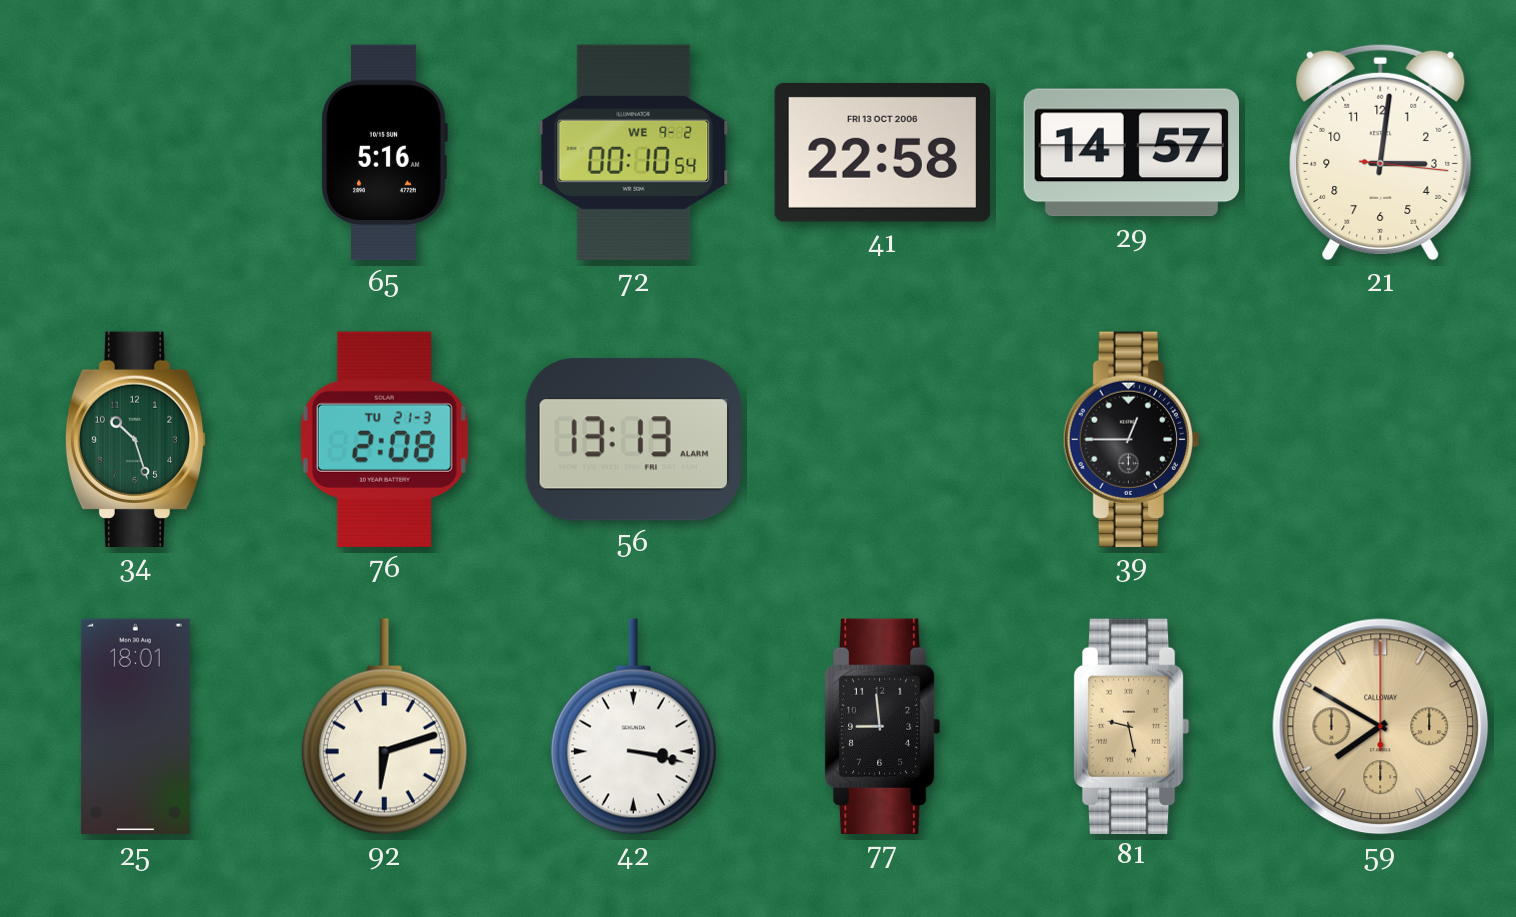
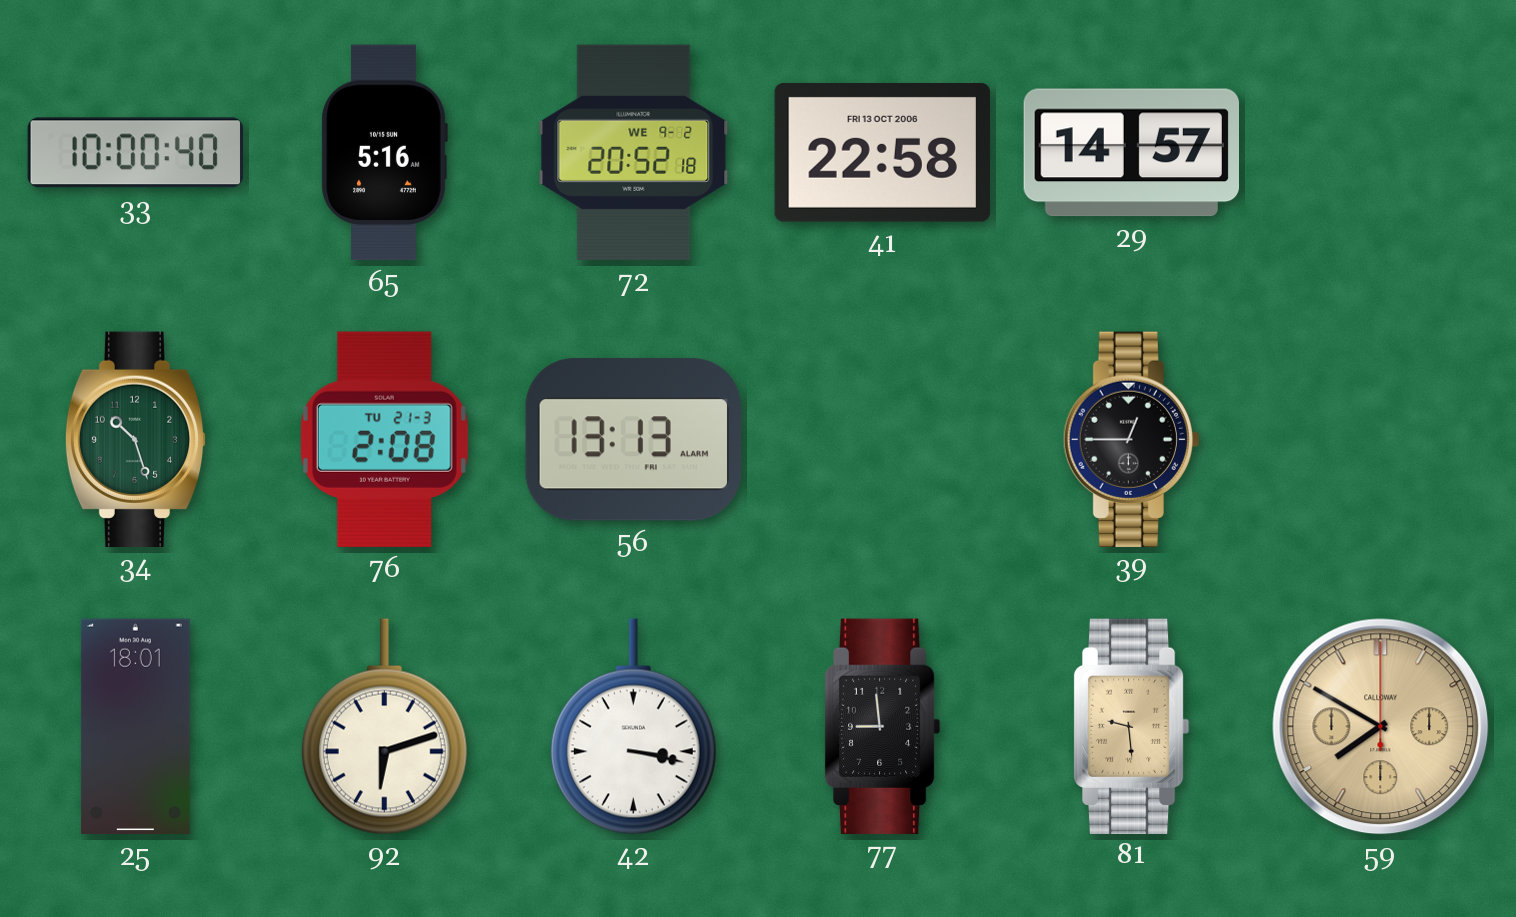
33: none -> 10:00 (135, 153)
72: 00:10 -> 20:52 (634, 153)
21: 3:01 -> none (1381, 152)
81: 9:28 -> 9:29 (1131, 726)
